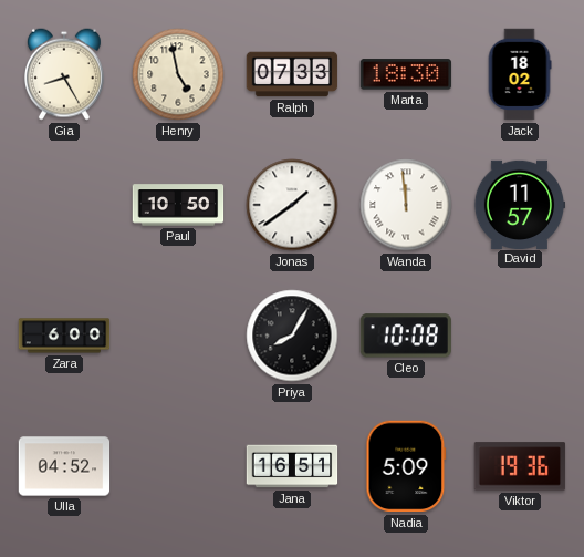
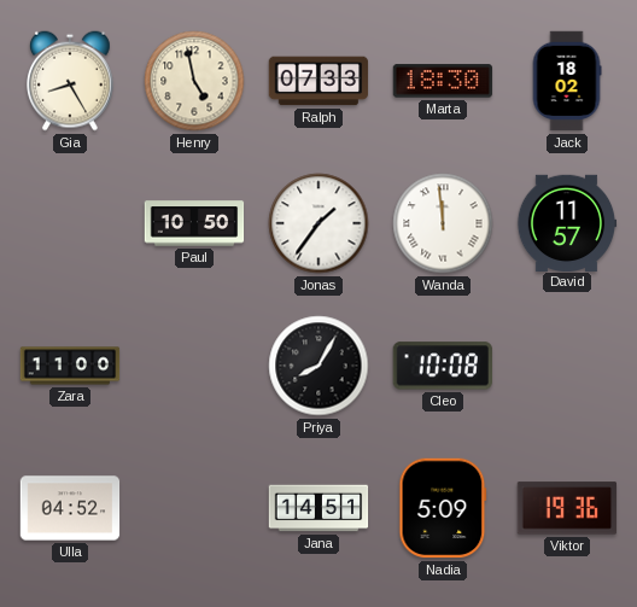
Jonas: 1:39 -> 1:36 (318, 223)
Zara: 6:00 -> 11:00 (70, 366)
Jana: 16:51 -> 14:51 (318, 508)
